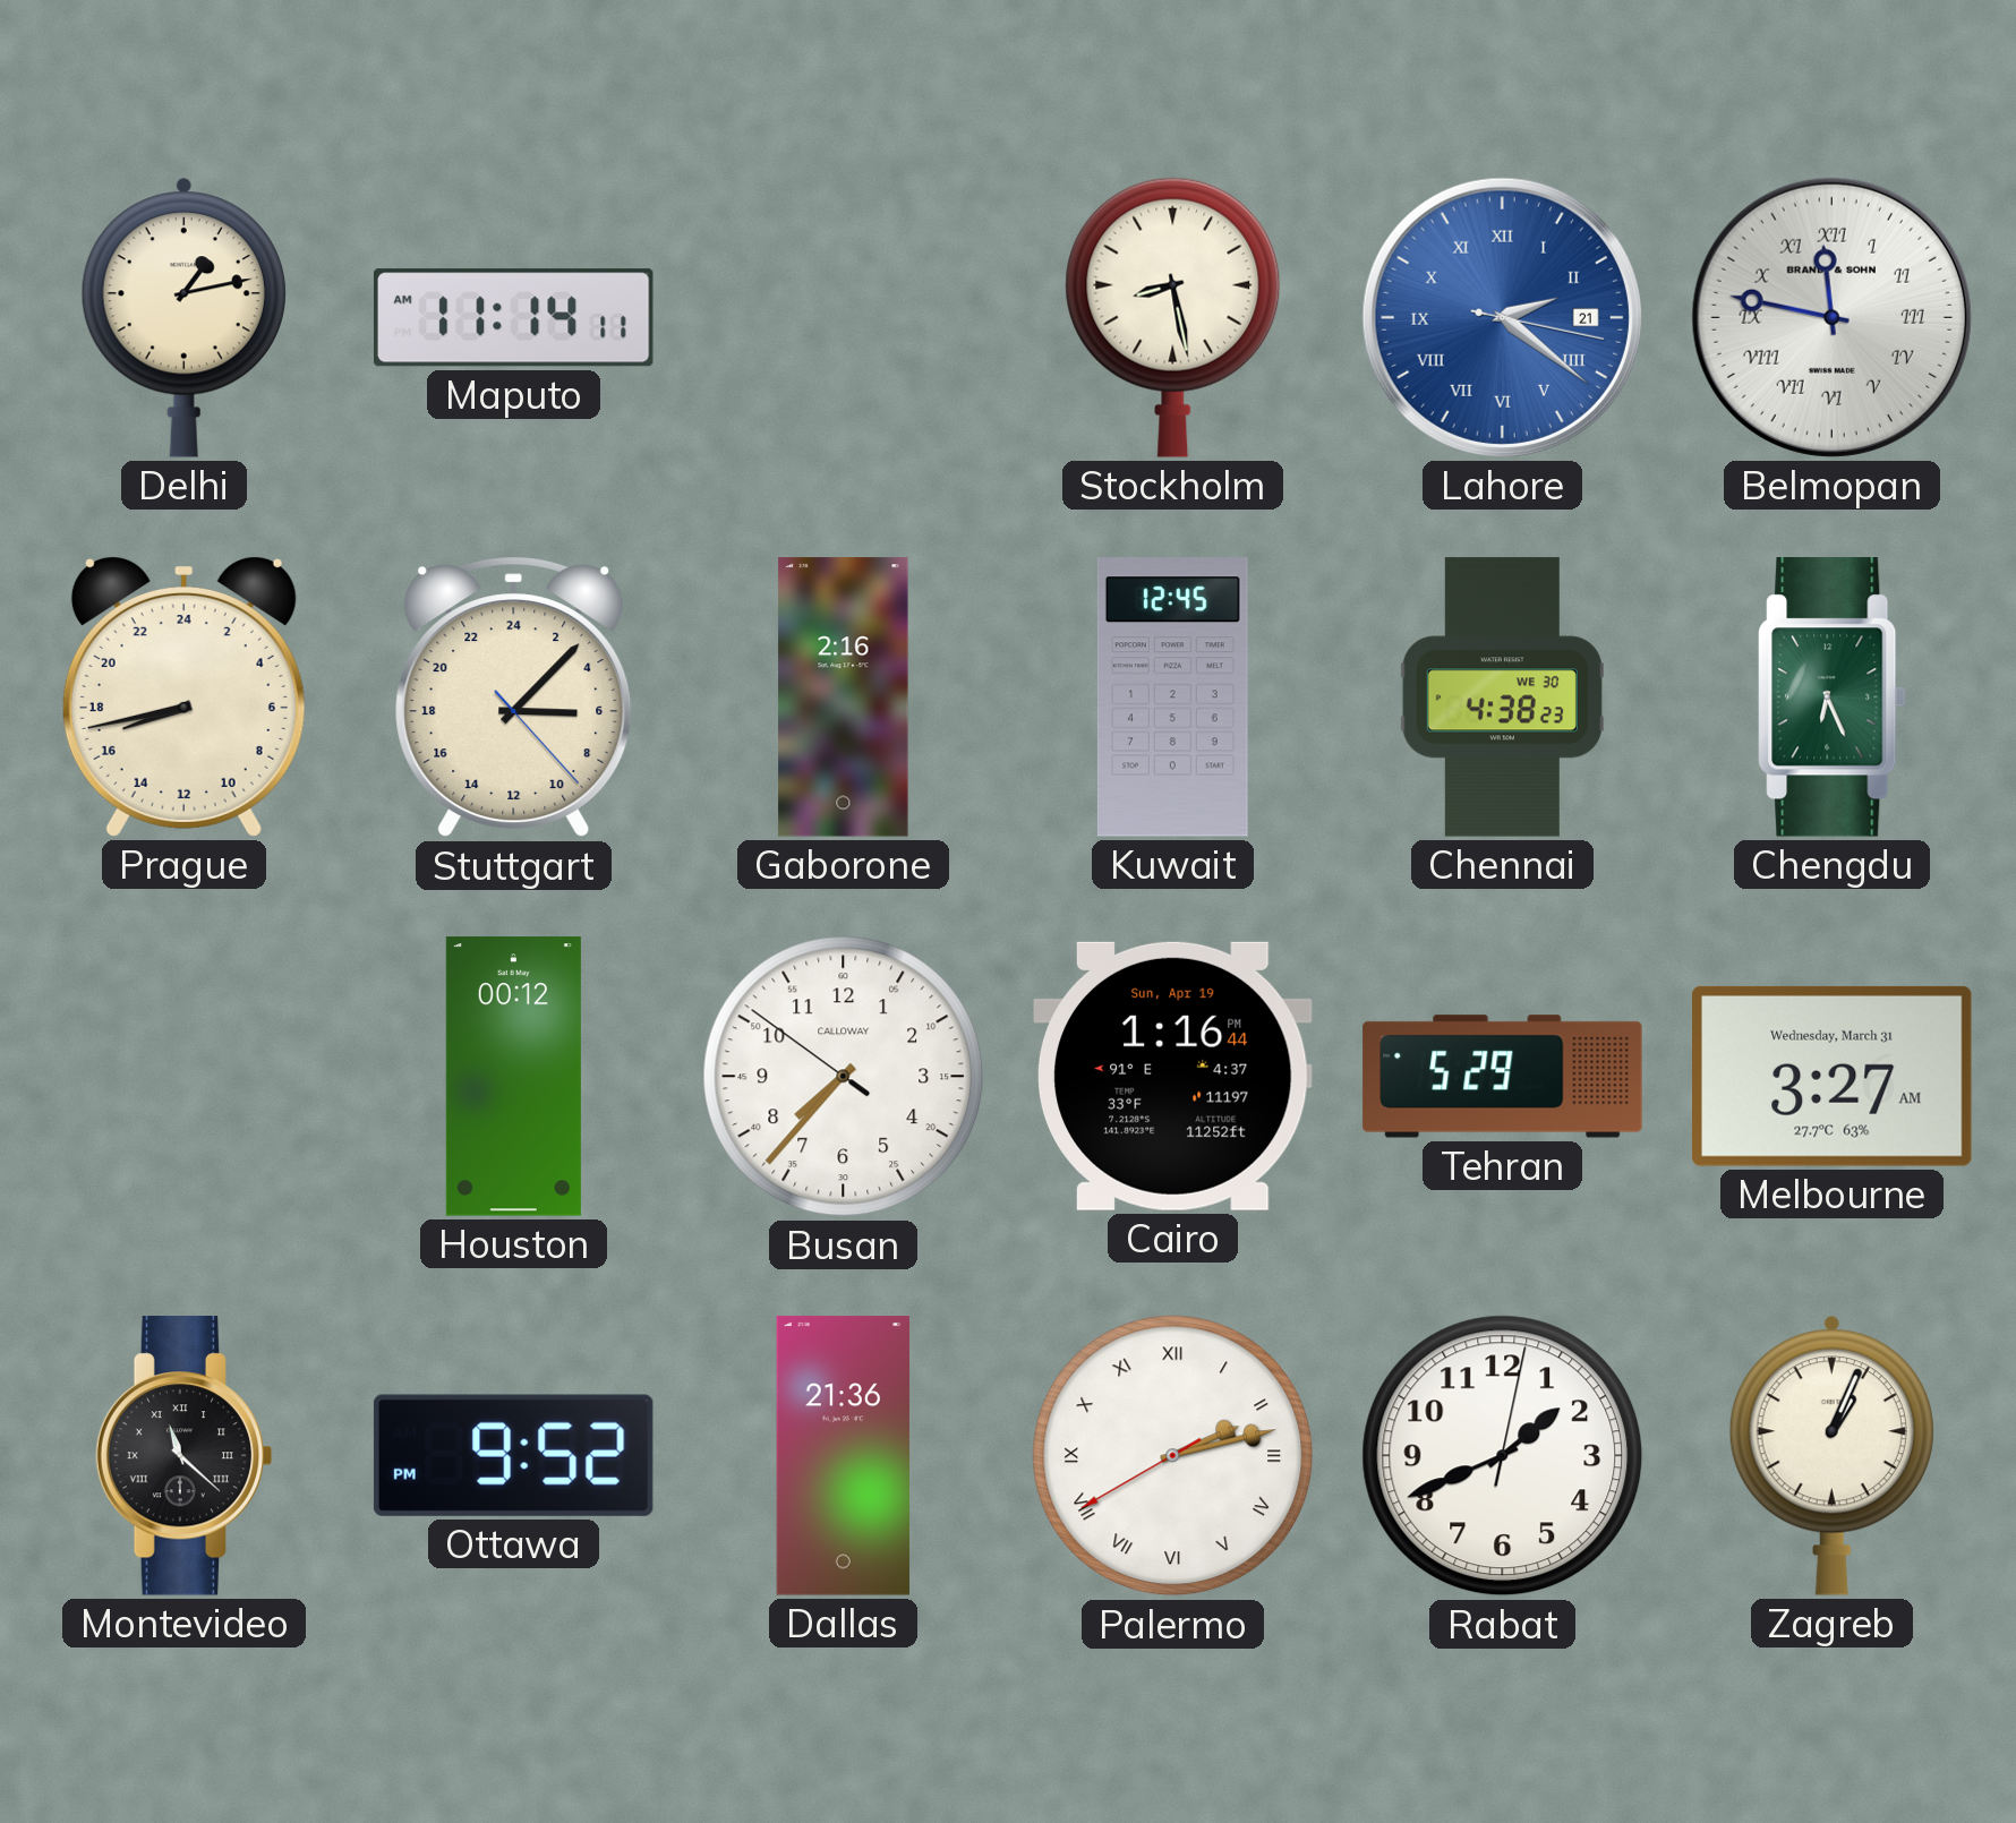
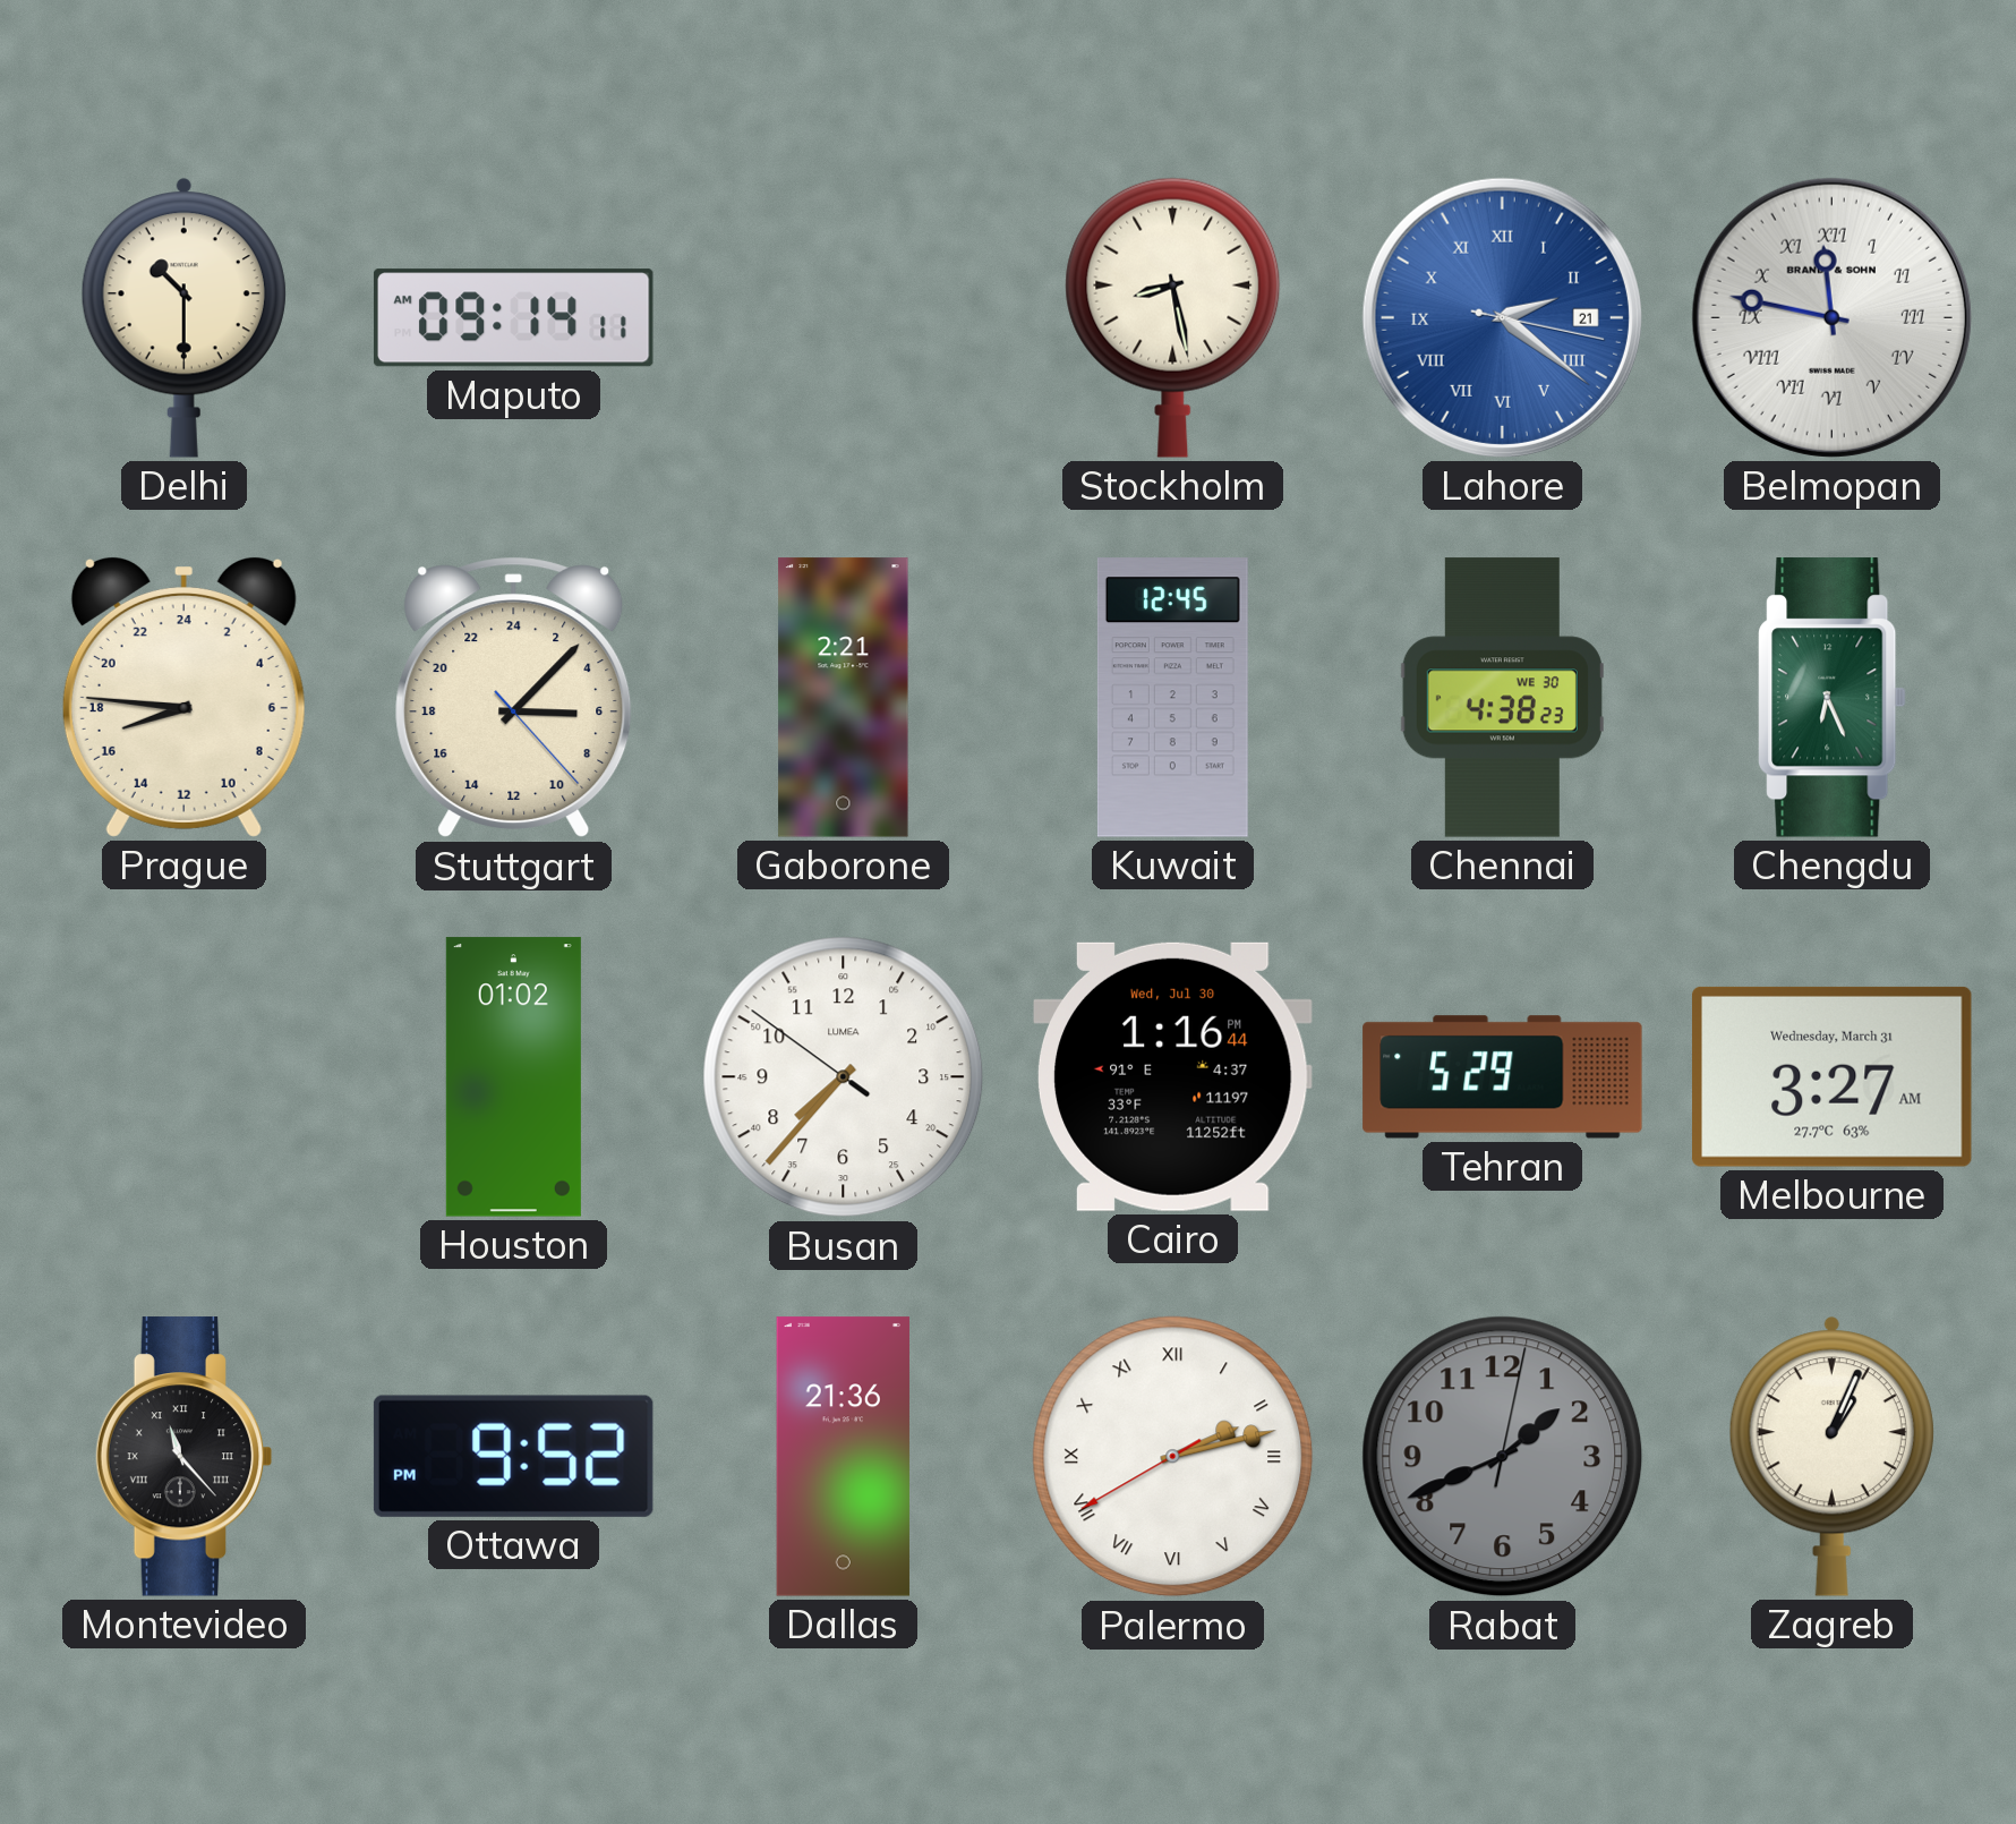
Delhi: 1:13 -> 10:30 (183, 317)
Maputo: 11:14 -> 09:14 (513, 318)
Prague: 16:43 -> 16:46 (183, 698)
Gaborone: 2:16 -> 2:21 (844, 698)
Houston: 00:12 -> 01:02 (513, 1077)
Busan brand: CALLOWAY -> LUMEA (844, 1077)
Cairo date: Sun, Apr 19 -> Wed, Jul 30 (1172, 1076)
Montevideo: 11:22 -> 11:23 (185, 1457)
Rabat dial: white -> grey (1503, 1457)
